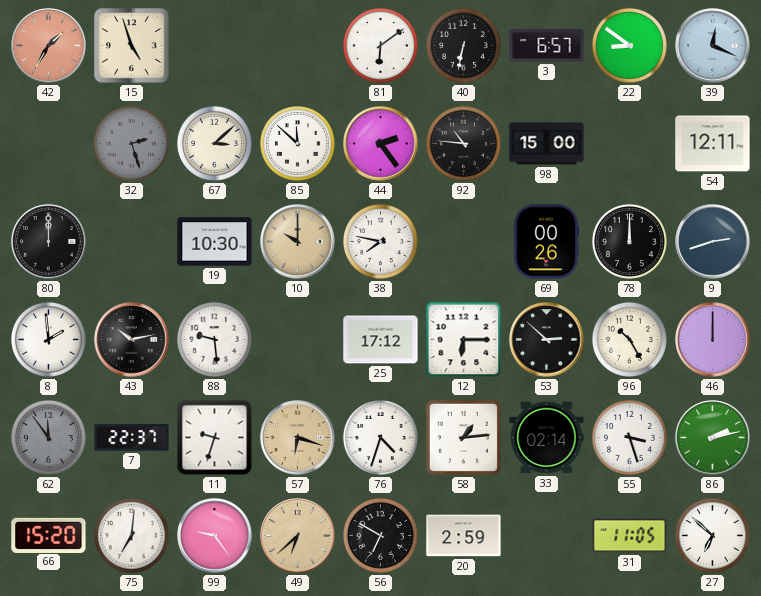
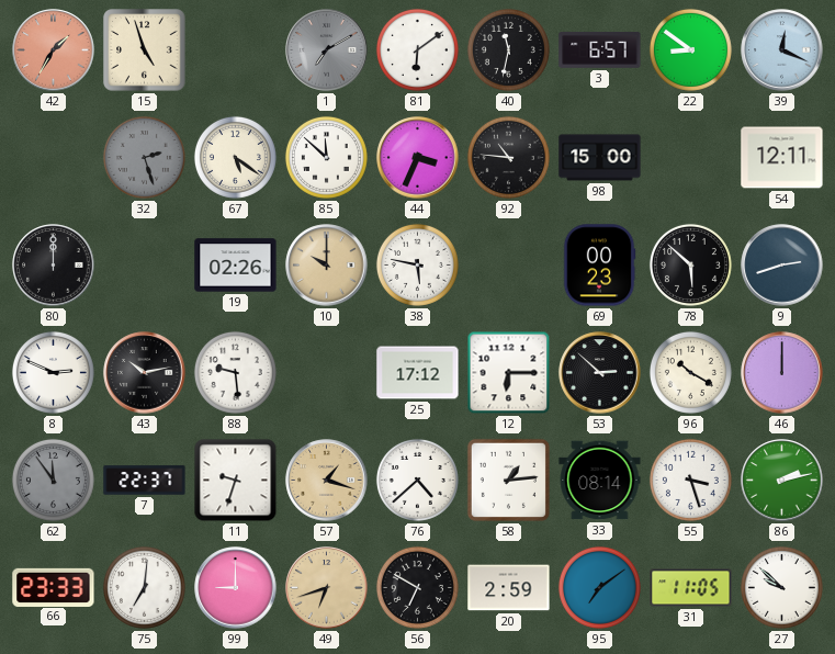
1: none -> 7:10 (327, 50)
40: 6:32 -> 11:32 (508, 49)
67: 3:08 -> 5:21 (235, 157)
44: 2:24 -> 3:34 (418, 158)
19: 10:30 -> 02:26 (236, 266)
38: 7:47 -> 5:47 (417, 264)
69: 00:26 -> 00:23 (599, 266)
78: 12:00 -> 5:52 (690, 264)
8: 1:59 -> 2:49 (53, 372)
96: 10:25 -> 10:20 (690, 372)
57: 6:18 -> 1:18 (327, 481)
76: 4:33 -> 4:38 (417, 480)
33: 02:14 -> 08:14 (600, 481)
66: 15:20 -> 23:33 (54, 587)
99: 9:24 -> 9:00 (236, 588)
49: 6:38 -> 6:42 (327, 588)
95: none -> 7:09 (599, 587)
27: 6:52 -> 9:52 (781, 587)
